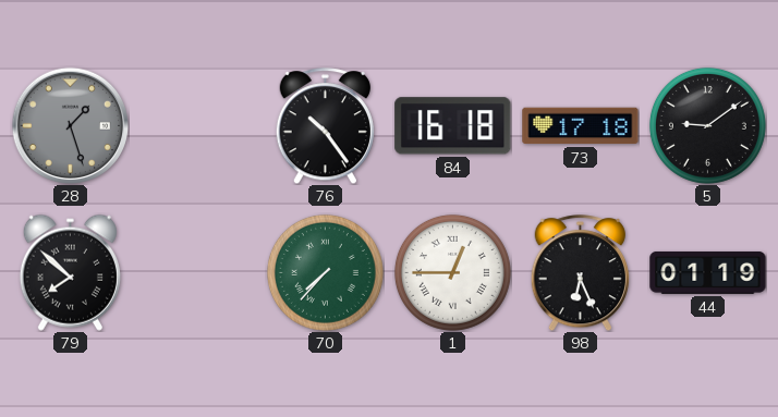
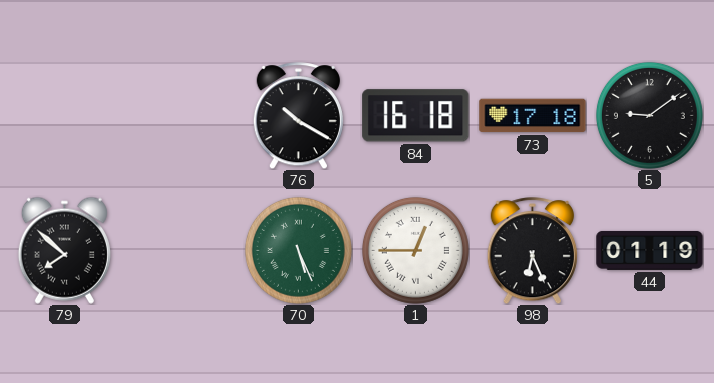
28: 1:27 -> none (70, 125)
76: 10:24 -> 10:20 (298, 116)
70: 7:37 -> 5:26 (298, 250)
